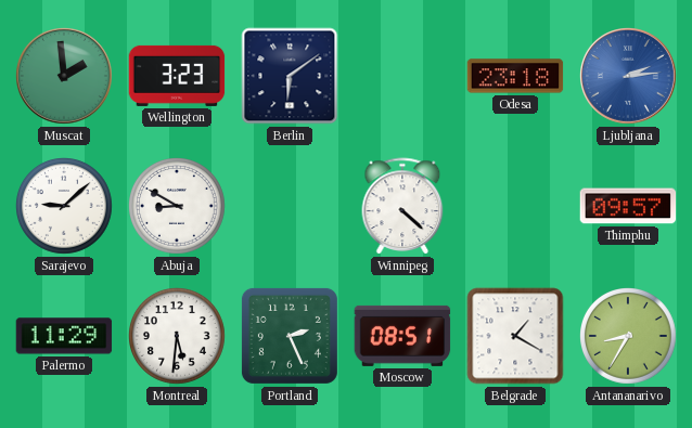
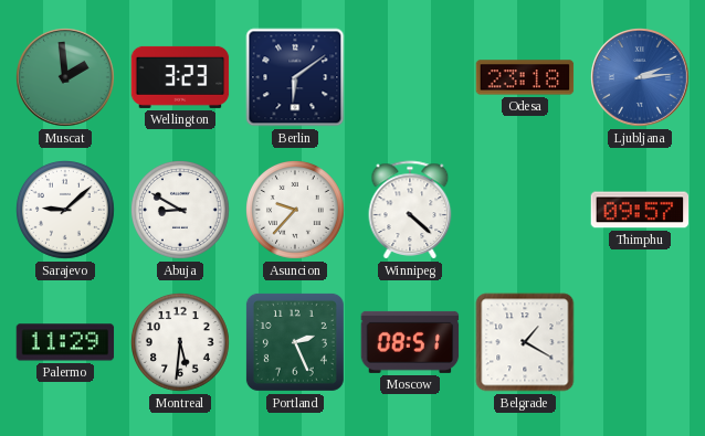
Asuncion: none -> 9:37 (296, 211)
Antananarivo: 8:35 -> none (629, 337)
